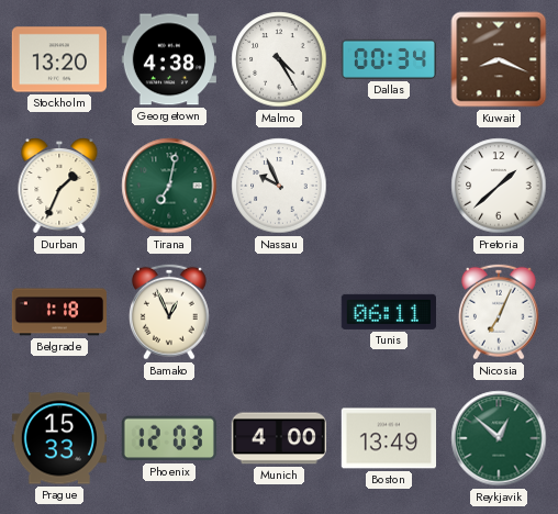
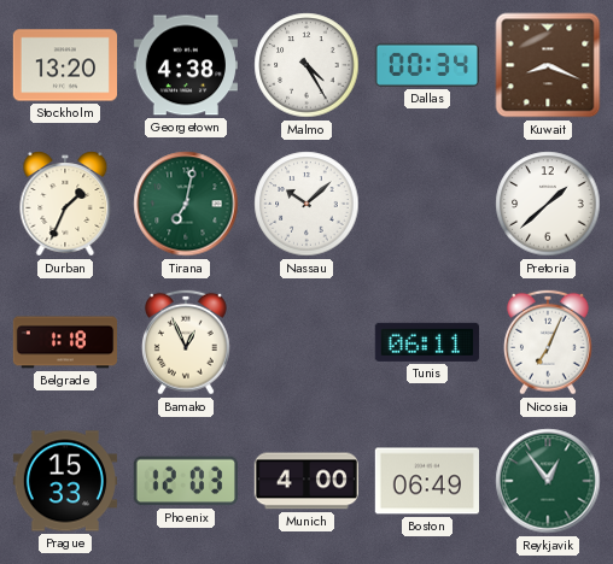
Nassau: 9:56 -> 10:08 (306, 204)
Boston: 13:49 -> 06:49 (426, 481)
Reykjavik: 12:52 -> 12:54 (548, 481)
